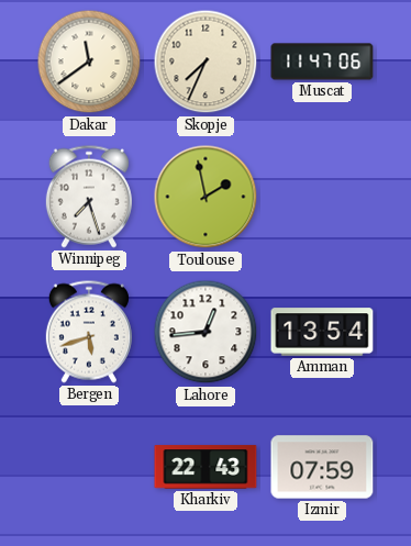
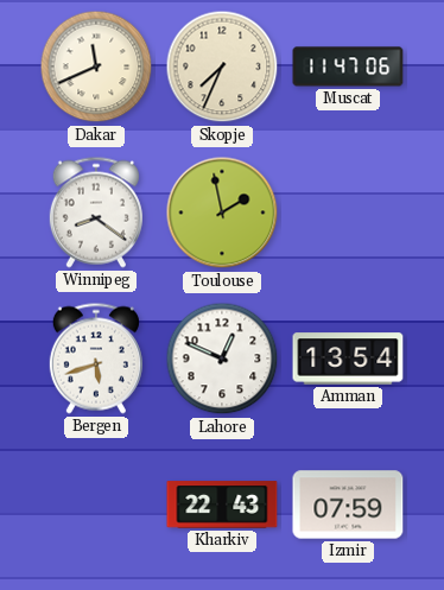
Dakar: 11:39 -> 11:41 (96, 66)
Winnipeg: 7:27 -> 8:21 (96, 212)
Lahore: 12:44 -> 12:49 (222, 359)
